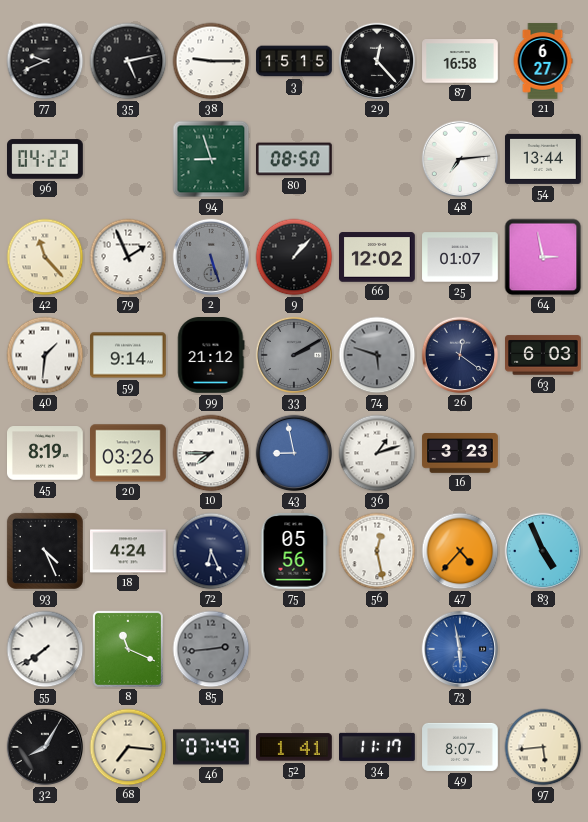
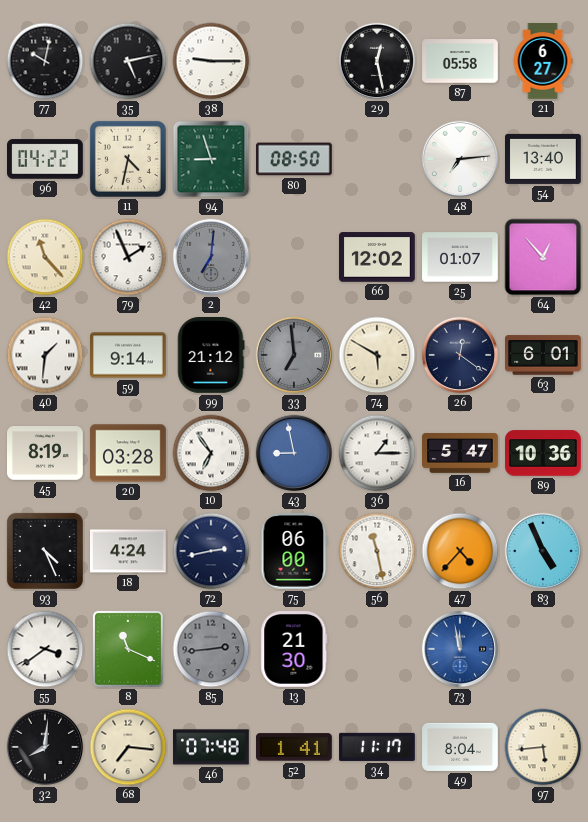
77: 9:41 -> 10:02 (45, 61)
3: 15:15 -> none (294, 61)
29: 12:23 -> 12:28 (377, 61)
87: 16:58 -> 05:58 (460, 61)
11: none -> 4:32 (128, 159)
54: 13:44 -> 13:40 (544, 159)
2: 5:27 -> 7:01 (211, 257)
9: 1:07 -> none (294, 257)
64: 2:58 -> 12:53 (543, 257)
33: 2:10 -> 6:59 (294, 355)
74: 5:48 -> 5:50 (377, 355)
74 dial: grey -> cream (377, 355)
63: 6:03 -> 6:01 (544, 355)
20: 03:26 -> 03:28 (129, 453)
10: 7:45 -> 6:54 (211, 453)
36: 1:12 -> 1:15 (377, 453)
16: 3:23 -> 5:47 (460, 453)
89: none -> 10:36 (543, 453)
72: 6:26 -> 2:43 (211, 551)
75: 05:56 -> 06:00 (294, 552)
56: 12:28 -> 11:28 (377, 551)
55: 7:39 -> 3:39 (45, 649)
13: none -> 21:30 (294, 650)
73: 5:58 -> 11:58 (460, 649)
32: 8:05 -> 8:01 (45, 747)
46: 07:49 -> 07:48 (212, 747)
49: 8:07 -> 8:04 (460, 747)
